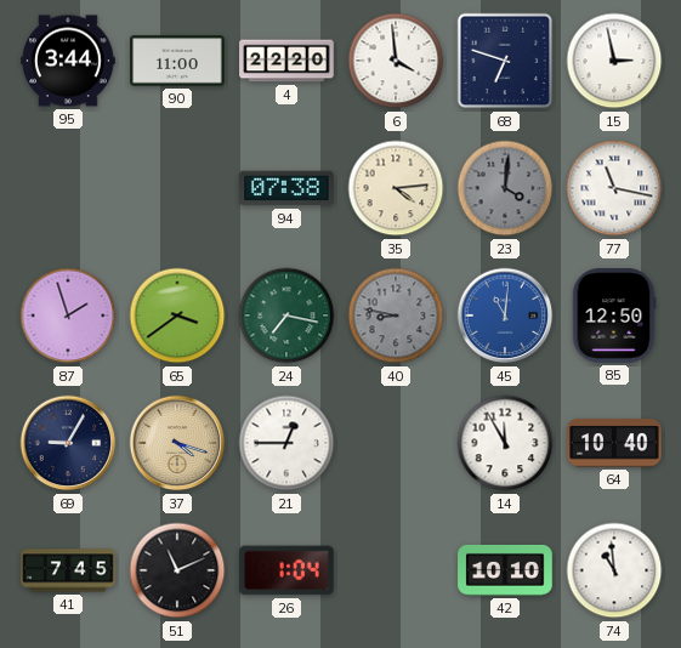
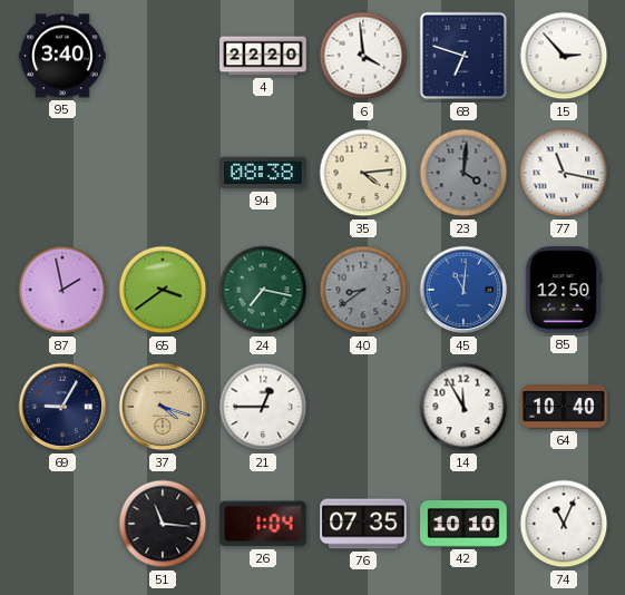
95: 3:44 -> 3:40 (62, 56)
90: 11:00 -> none (177, 61)
15: 2:58 -> 2:53 (564, 56)
94: 07:38 -> 08:38 (263, 173)
87: 1:57 -> 1:58 (62, 290)
40: 8:47 -> 8:39 (363, 290)
41: 7:45 -> none (68, 570)
51: 11:11 -> 11:16 (163, 524)
76: none -> 07:35 (363, 524)
74: 10:59 -> 11:04 (564, 524)
